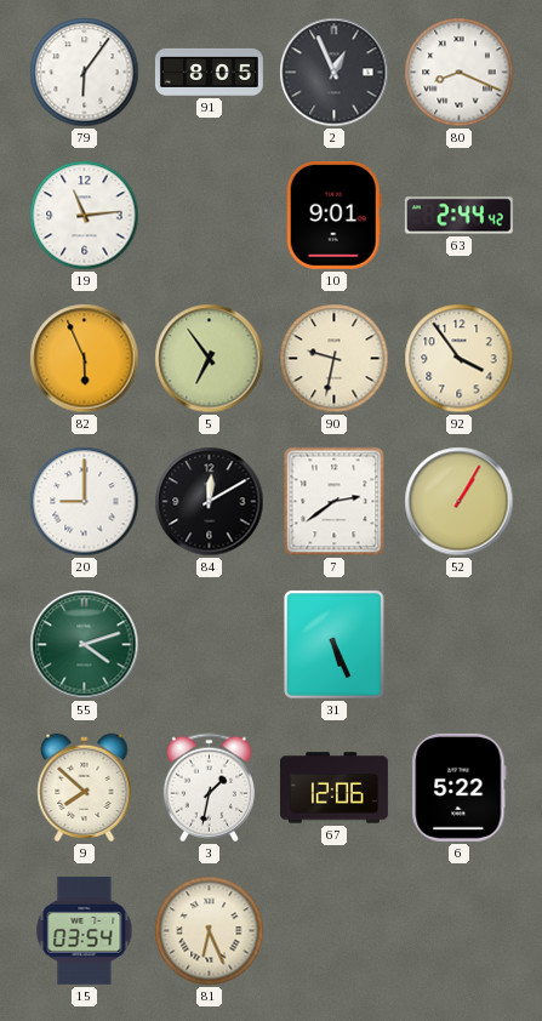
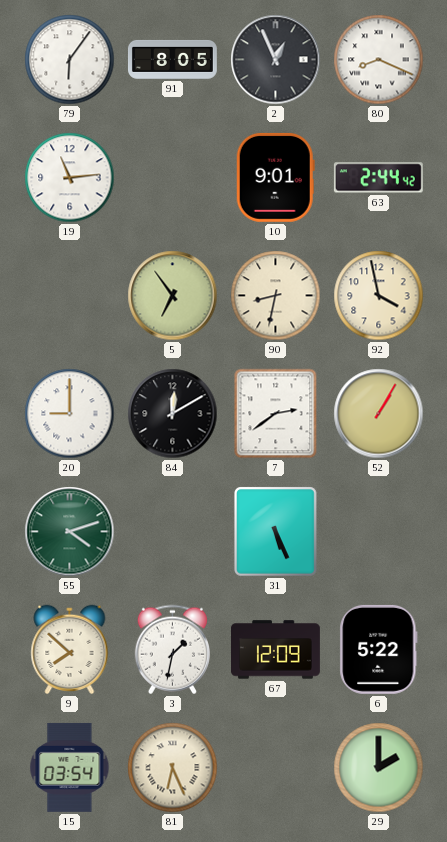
82: 5:56 -> none (85, 359)
90: 9:32 -> 8:32 (276, 296)
92: 3:54 -> 3:58 (379, 296)
67: 12:06 -> 12:09 (275, 650)
29: none -> 2:00 (379, 768)
